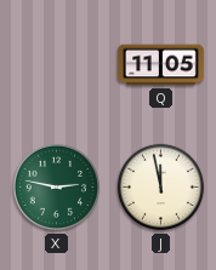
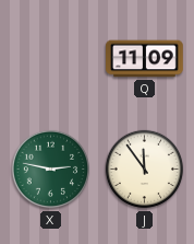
Q: 11:05 -> 11:09 (145, 59)
J: 11:58 -> 11:54 (145, 170)
